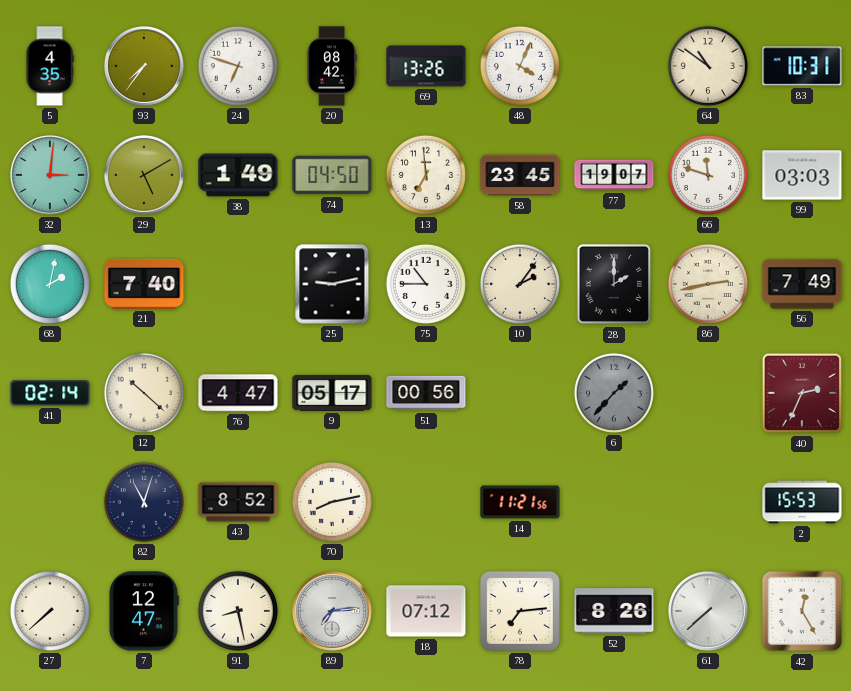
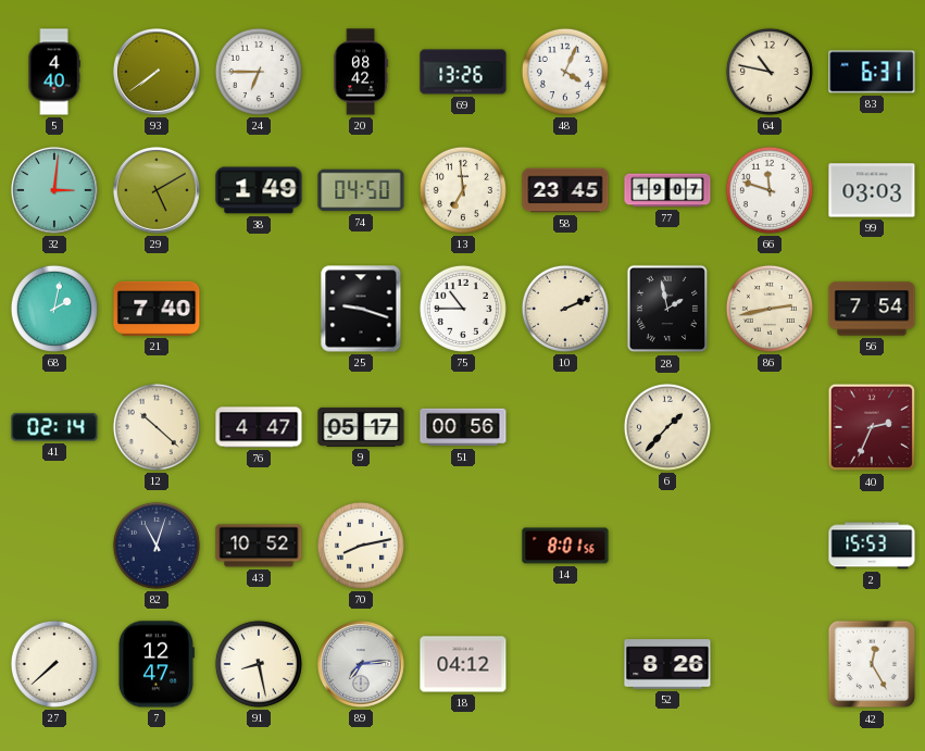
5: 4:35 -> 4:40 (54, 72)
93: 7:36 -> 7:39 (157, 72)
24: 6:48 -> 6:45 (259, 72)
64: 10:51 -> 10:47 (770, 72)
83: 10:31 -> 6:31 (872, 72)
25: 9:13 -> 9:18 (361, 309)
10: 2:06 -> 2:11 (565, 309)
28: 2:00 -> 1:58 (667, 309)
56: 7:49 -> 7:54 (872, 309)
6 dial: grey -> cream (667, 427)
43: 8:52 -> 10:52 (259, 546)
14: 11:21 -> 8:01 (565, 546)
18: 07:12 -> 04:12 (463, 664)
78: 7:14 -> none (520, 611)
61: 7:38 -> none (708, 611)
